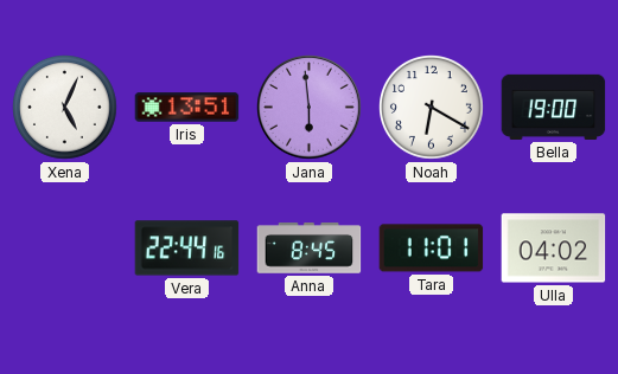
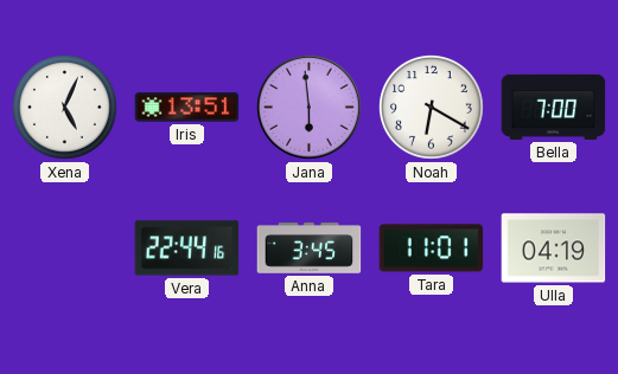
Bella: 19:00 -> 7:00 (554, 107)
Anna: 8:45 -> 3:45 (310, 249)
Ulla: 04:02 -> 04:19 (554, 249)
